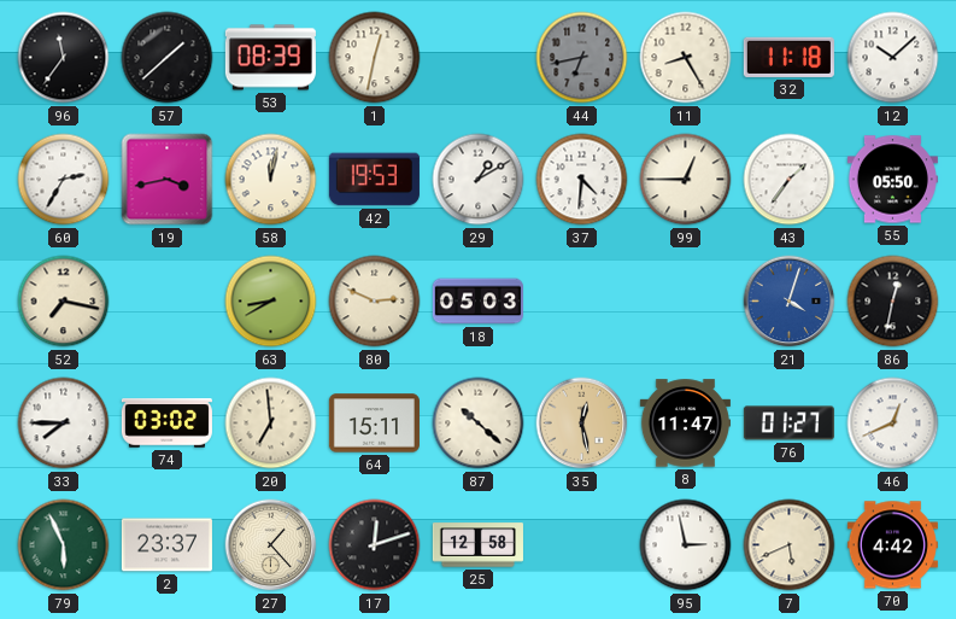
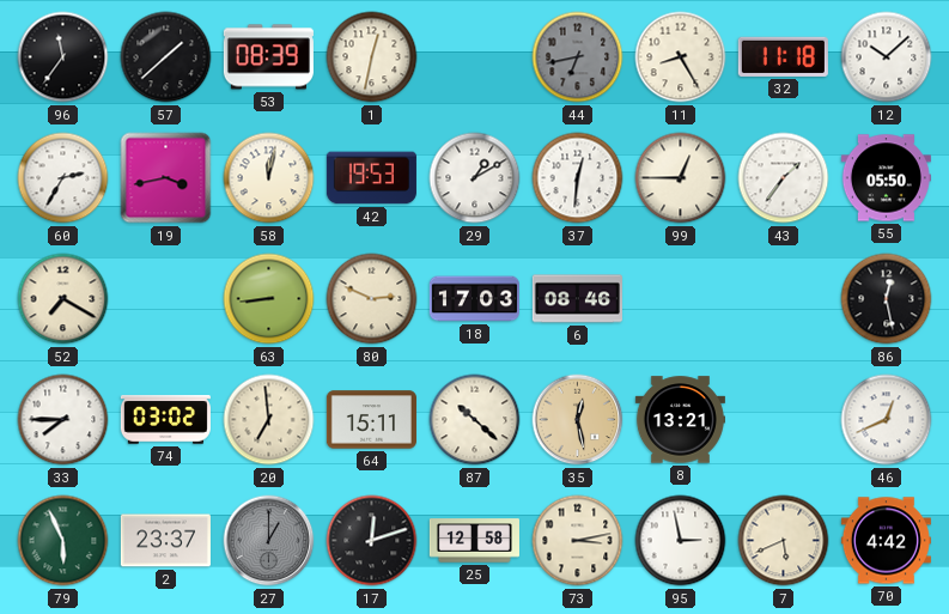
37: 4:31 -> 12:31 (578, 178)
52: 7:17 -> 7:20 (63, 299)
63: 8:40 -> 8:44 (269, 299)
18: 05:03 -> 17:03 (474, 299)
6: none -> 08:46 (577, 299)
21: 4:03 -> none (790, 302)
86: 12:32 -> 12:28 (887, 299)
8: 11:47 -> 13:21 (680, 420)
76: 01:27 -> none (788, 424)
27: 1:23 -> 1:00 (269, 541)
27 dial: cream -> grey (269, 541)
73: none -> 3:13 (578, 541)
